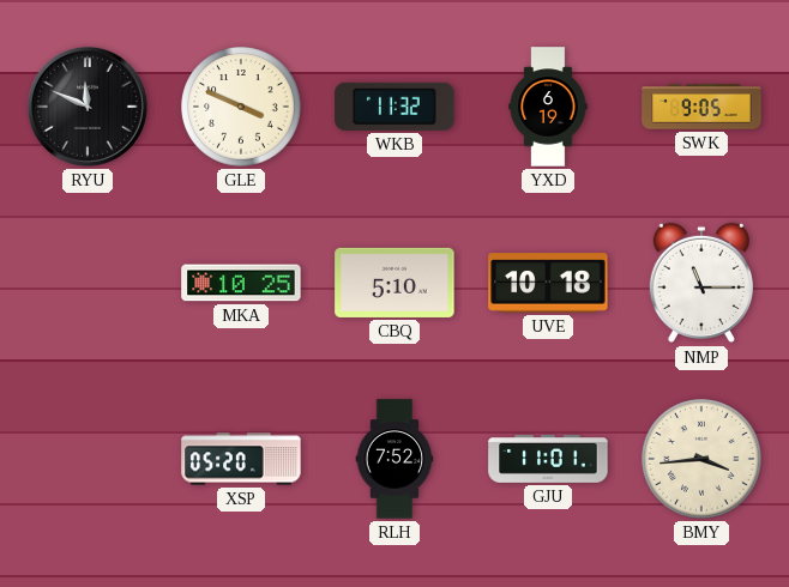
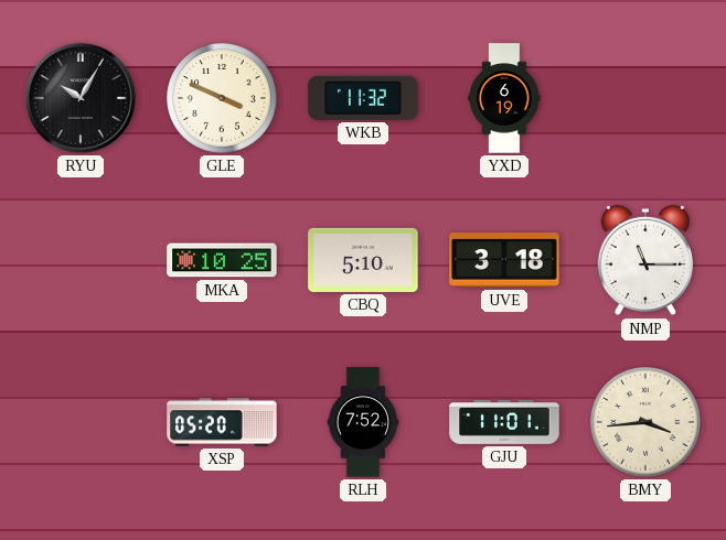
RYU: 11:49 -> 10:05 (81, 98)
SWK: 9:05 -> none (701, 107)
UVE: 10:18 -> 3:18 (504, 260)
